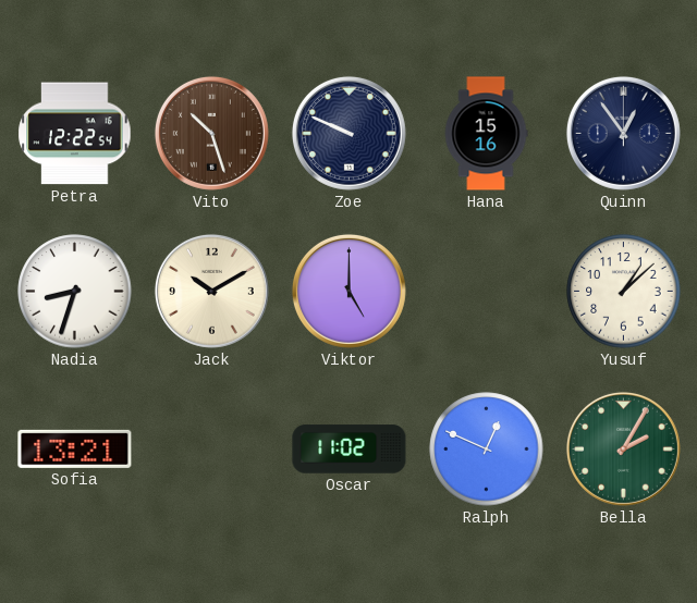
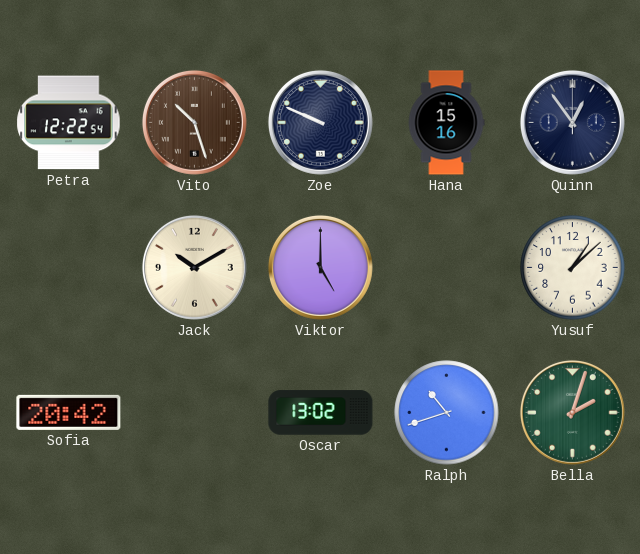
Nadia: 8:33 -> none (75, 292)
Sofia: 13:21 -> 20:42 (69, 412)
Oscar: 11:02 -> 13:02 (321, 413)
Ralph: 12:49 -> 10:42 (447, 413)
Bella: 2:05 -> 2:03 (572, 412)
